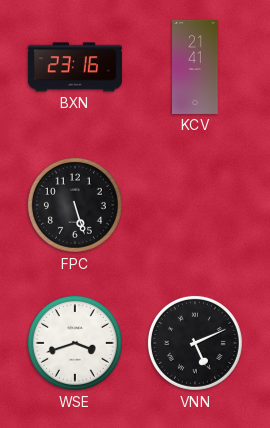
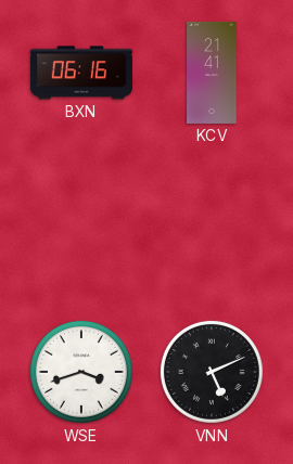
BXN: 23:16 -> 06:16 (81, 73)
FPC: 5:27 -> none (75, 205)
